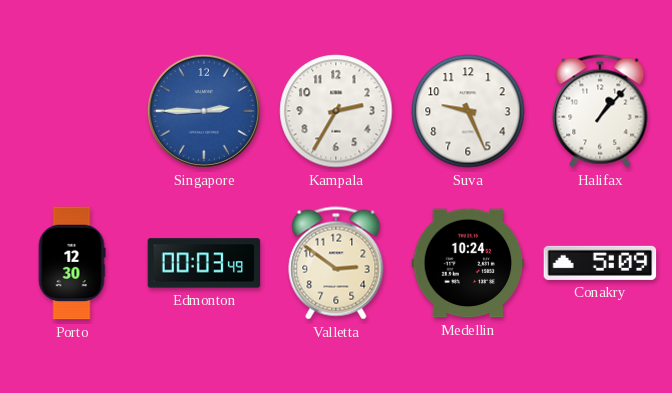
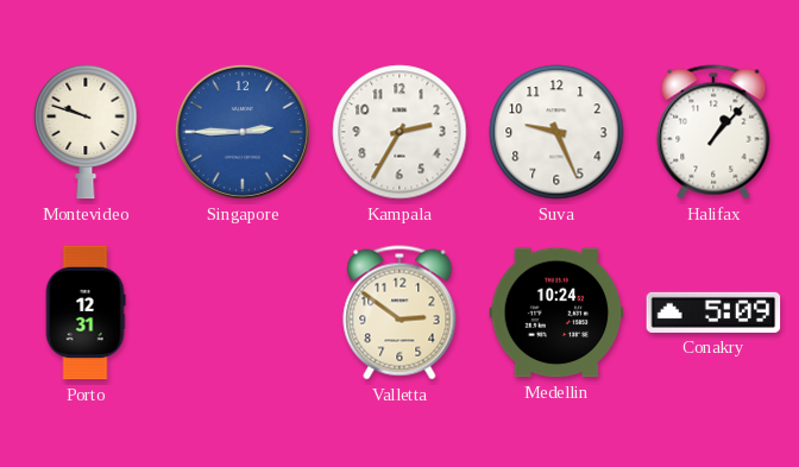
Montevideo: none -> 9:48 (86, 132)
Porto: 12:30 -> 12:31 (86, 313)
Edmonton: 00:03 -> none (204, 263)
